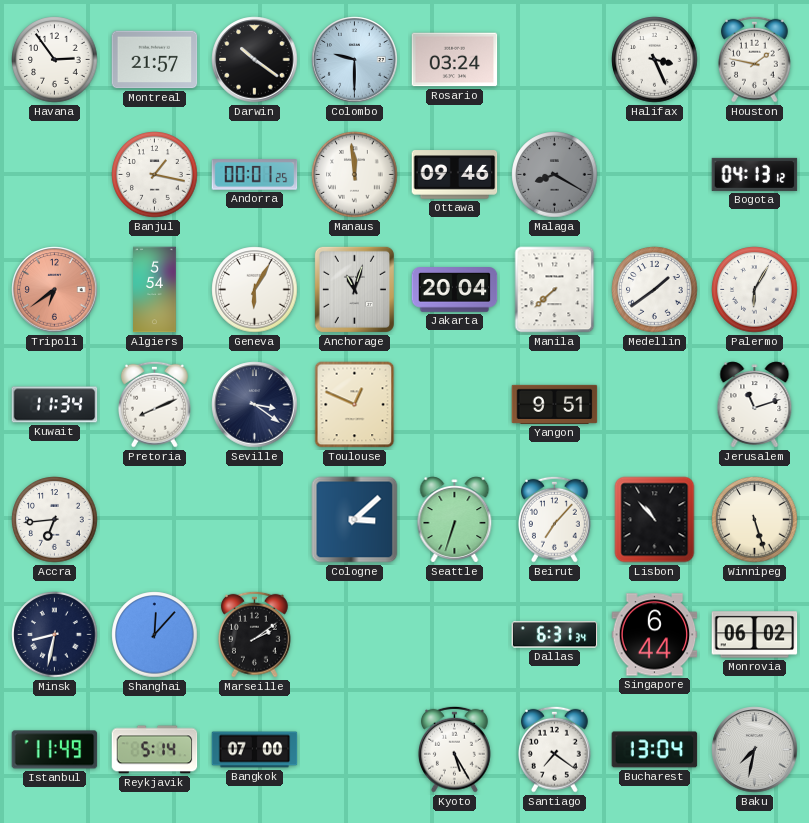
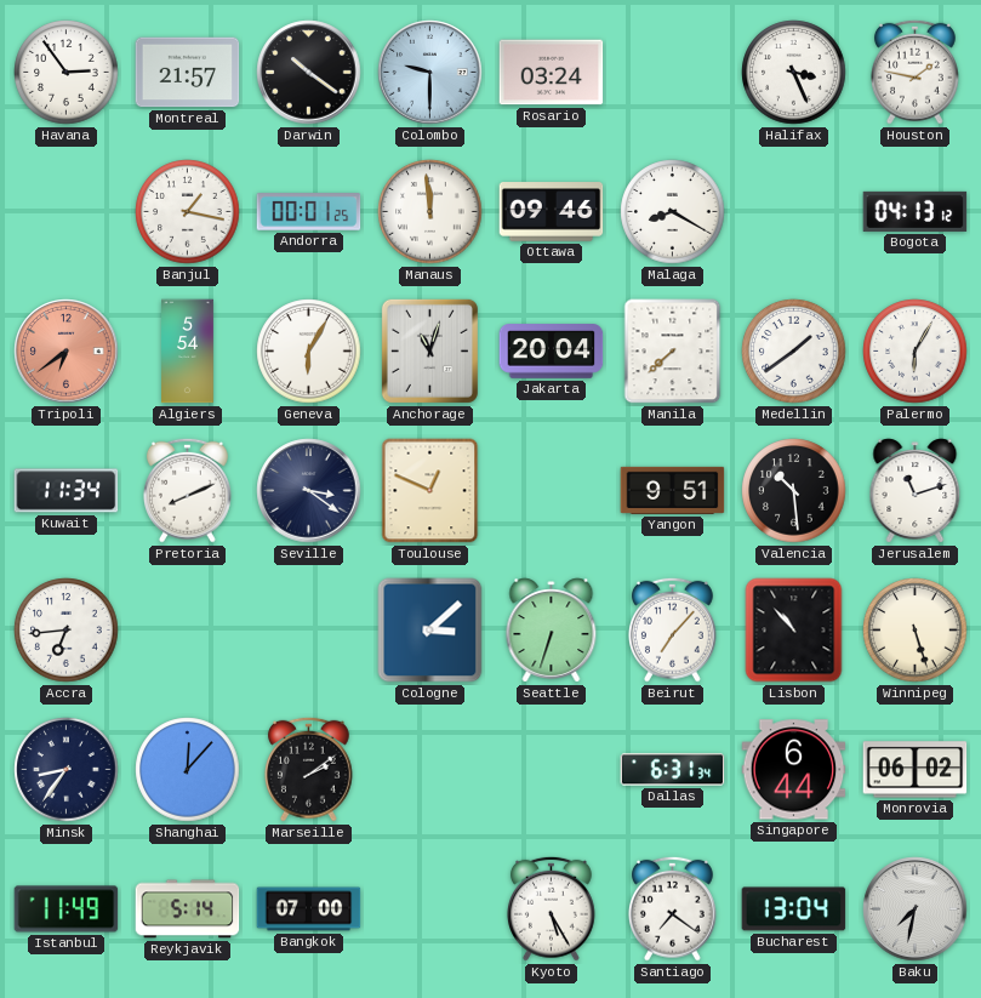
Malaga dial: grey -> white (673, 212)
Valencia: none -> 10:29 (794, 491)
Minsk: 8:32 -> 8:36 (67, 770)
